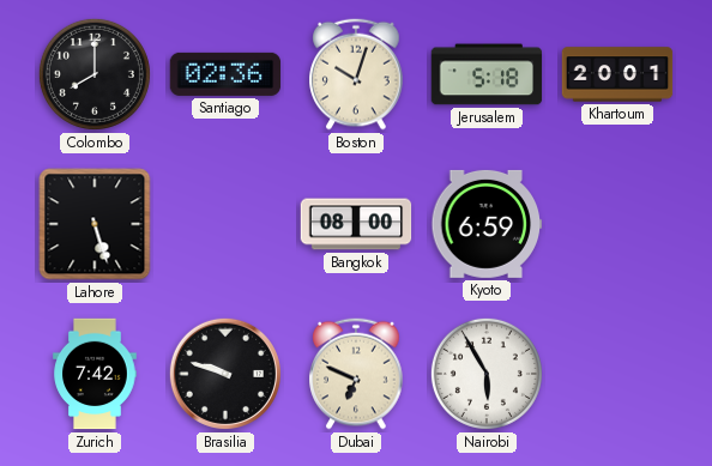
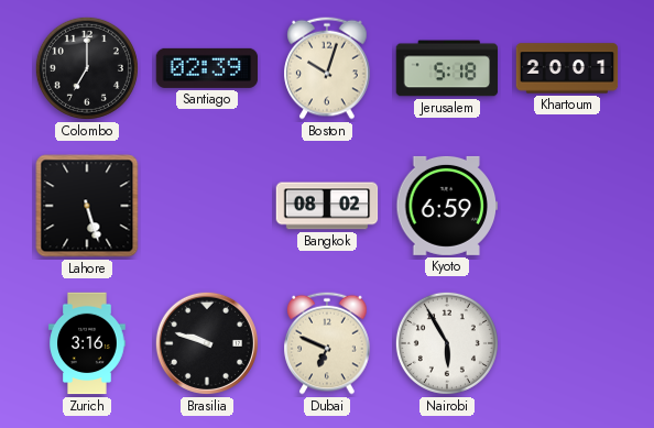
Colombo: 8:00 -> 7:00 (87, 68)
Santiago: 02:36 -> 02:39 (207, 68)
Bangkok: 08:00 -> 08:02 (327, 206)
Zurich: 7:42 -> 3:16 (87, 343)
